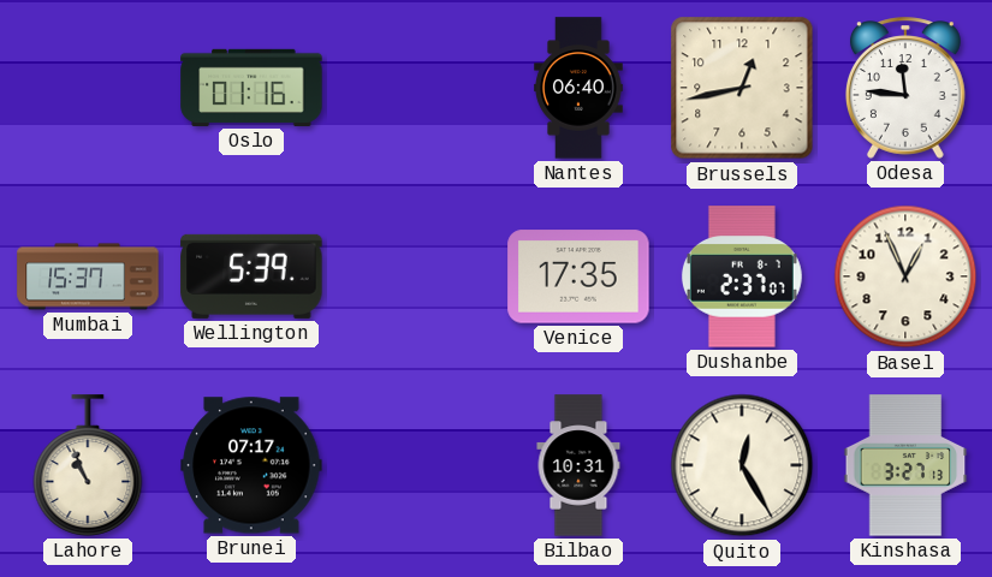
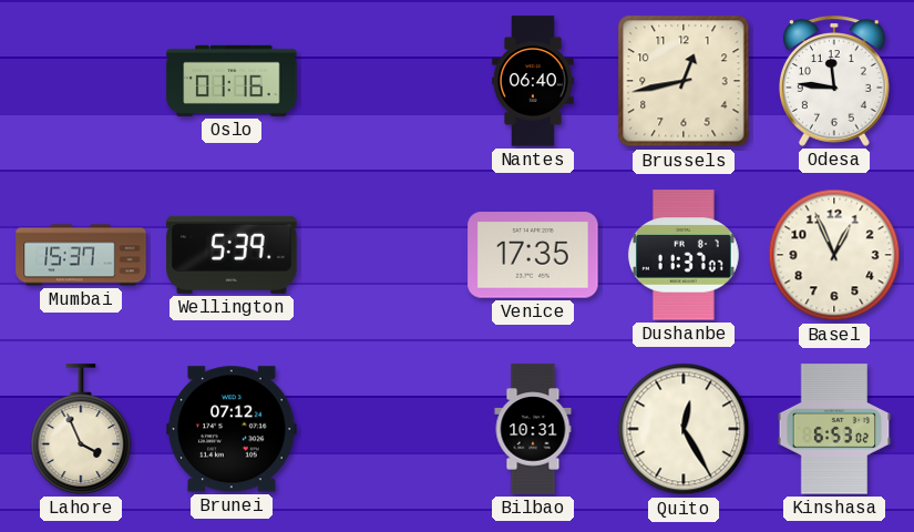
Dushanbe: 2:37 -> 11:37 (684, 255)
Lahore: 10:56 -> 3:56 (81, 429)
Brunei: 07:17 -> 07:12 (232, 429)
Kinshasa: 3:27 -> 6:53 (834, 429)
